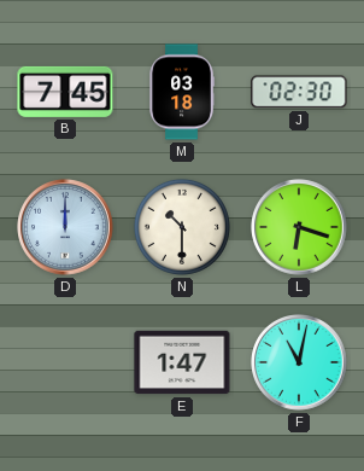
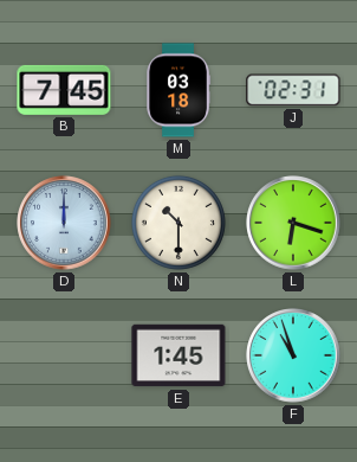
J: 02:30 -> 02:31 (293, 90)
E: 1:47 -> 1:45 (178, 355)
F: 11:02 -> 10:57 (293, 355)
